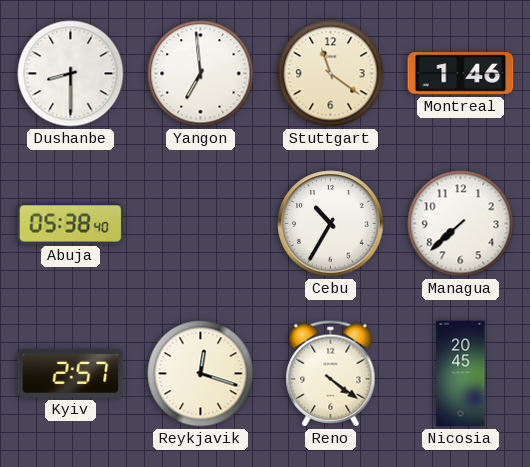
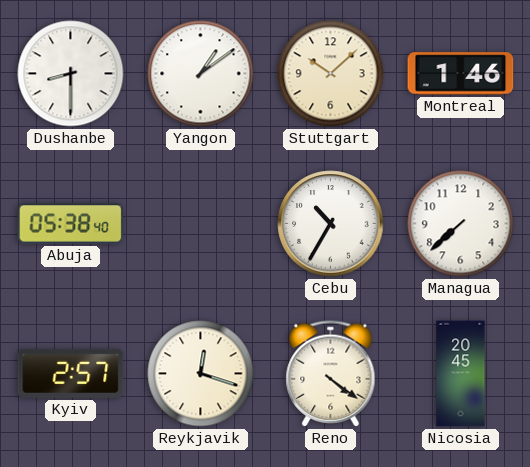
Yangon: 6:59 -> 1:09 (201, 74)
Stuttgart: 11:21 -> 10:08 (331, 74)
